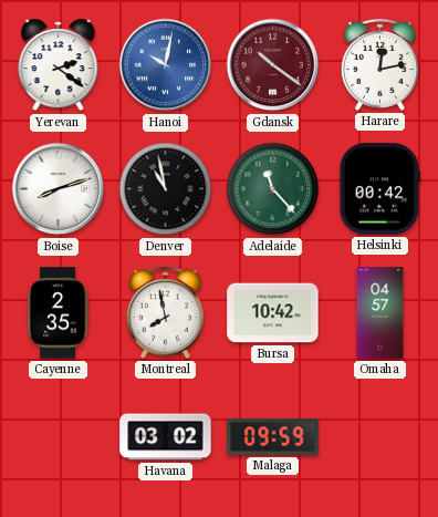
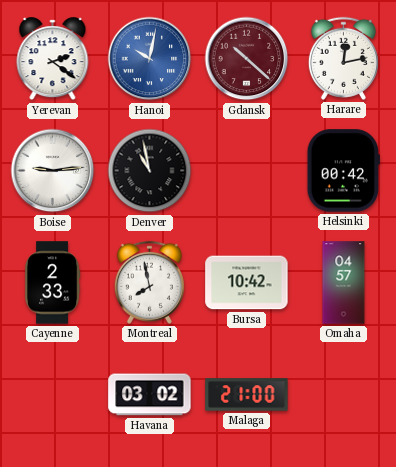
Gdansk: 10:21 -> 10:22 (247, 59)
Boise: 8:12 -> 9:14 (53, 171)
Adelaide: 11:23 -> none (273, 189)
Cayenne: 2:35 -> 2:33 (52, 283)
Malaga: 09:59 -> 21:00 (247, 395)
